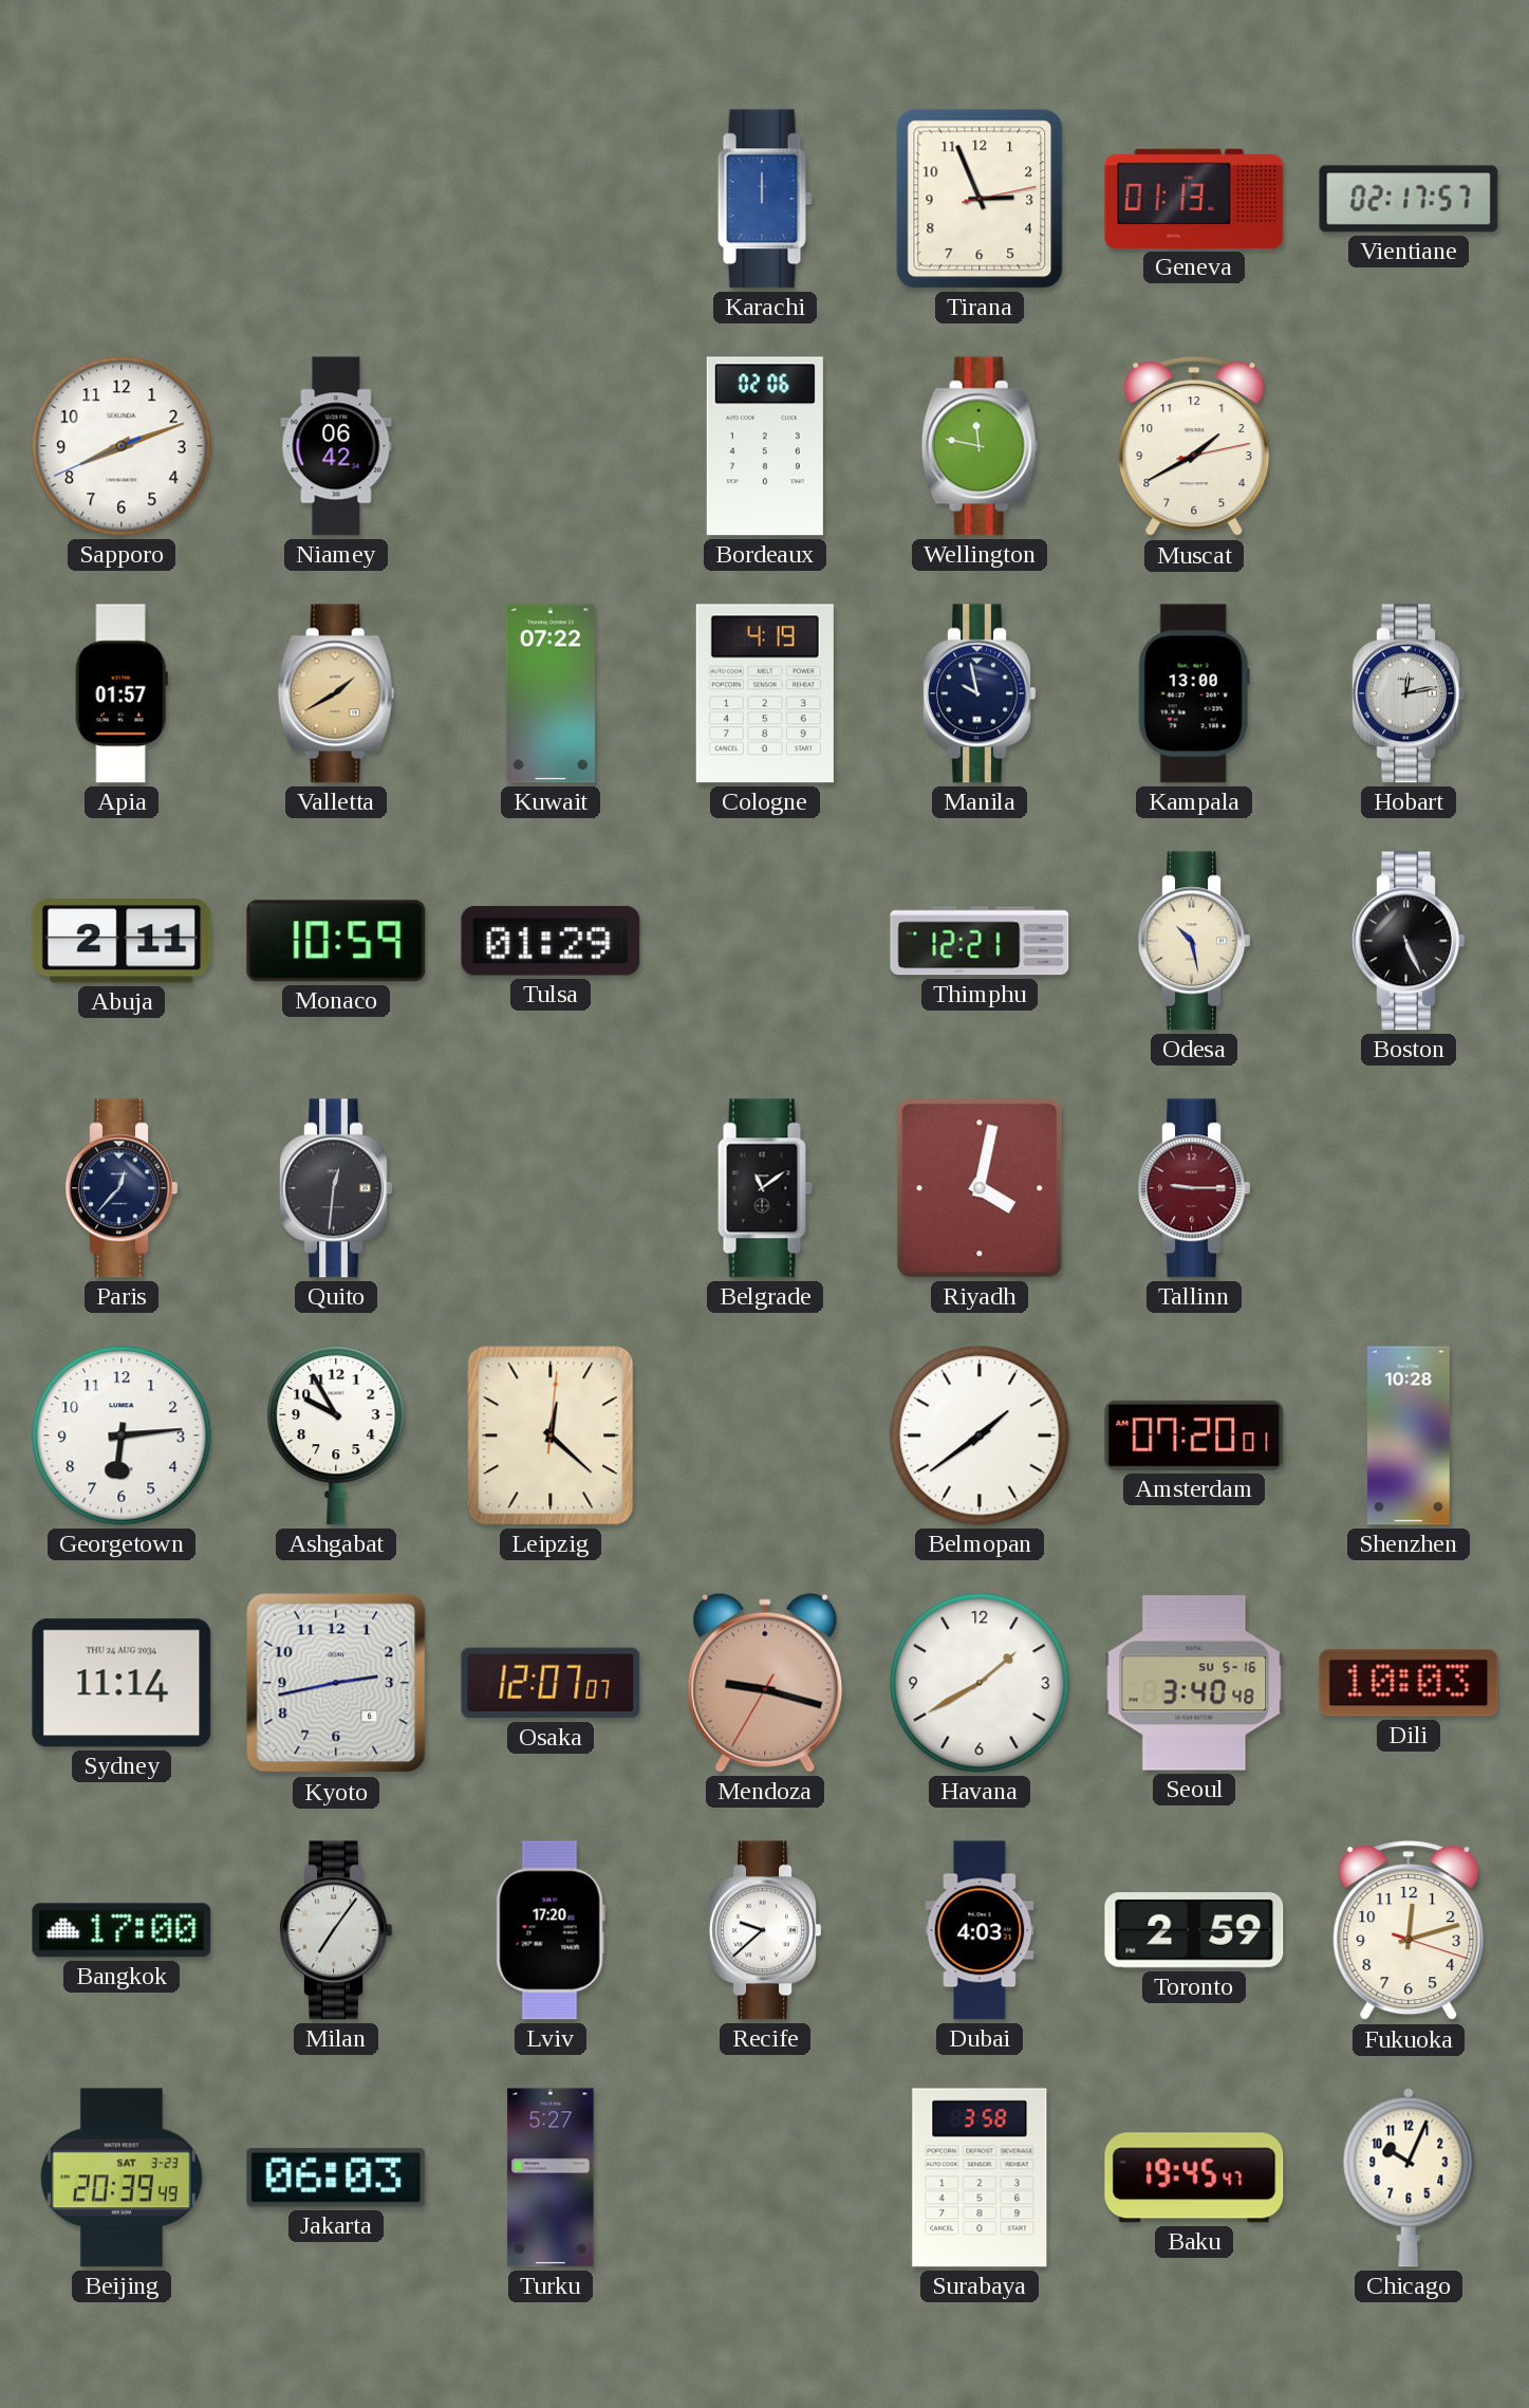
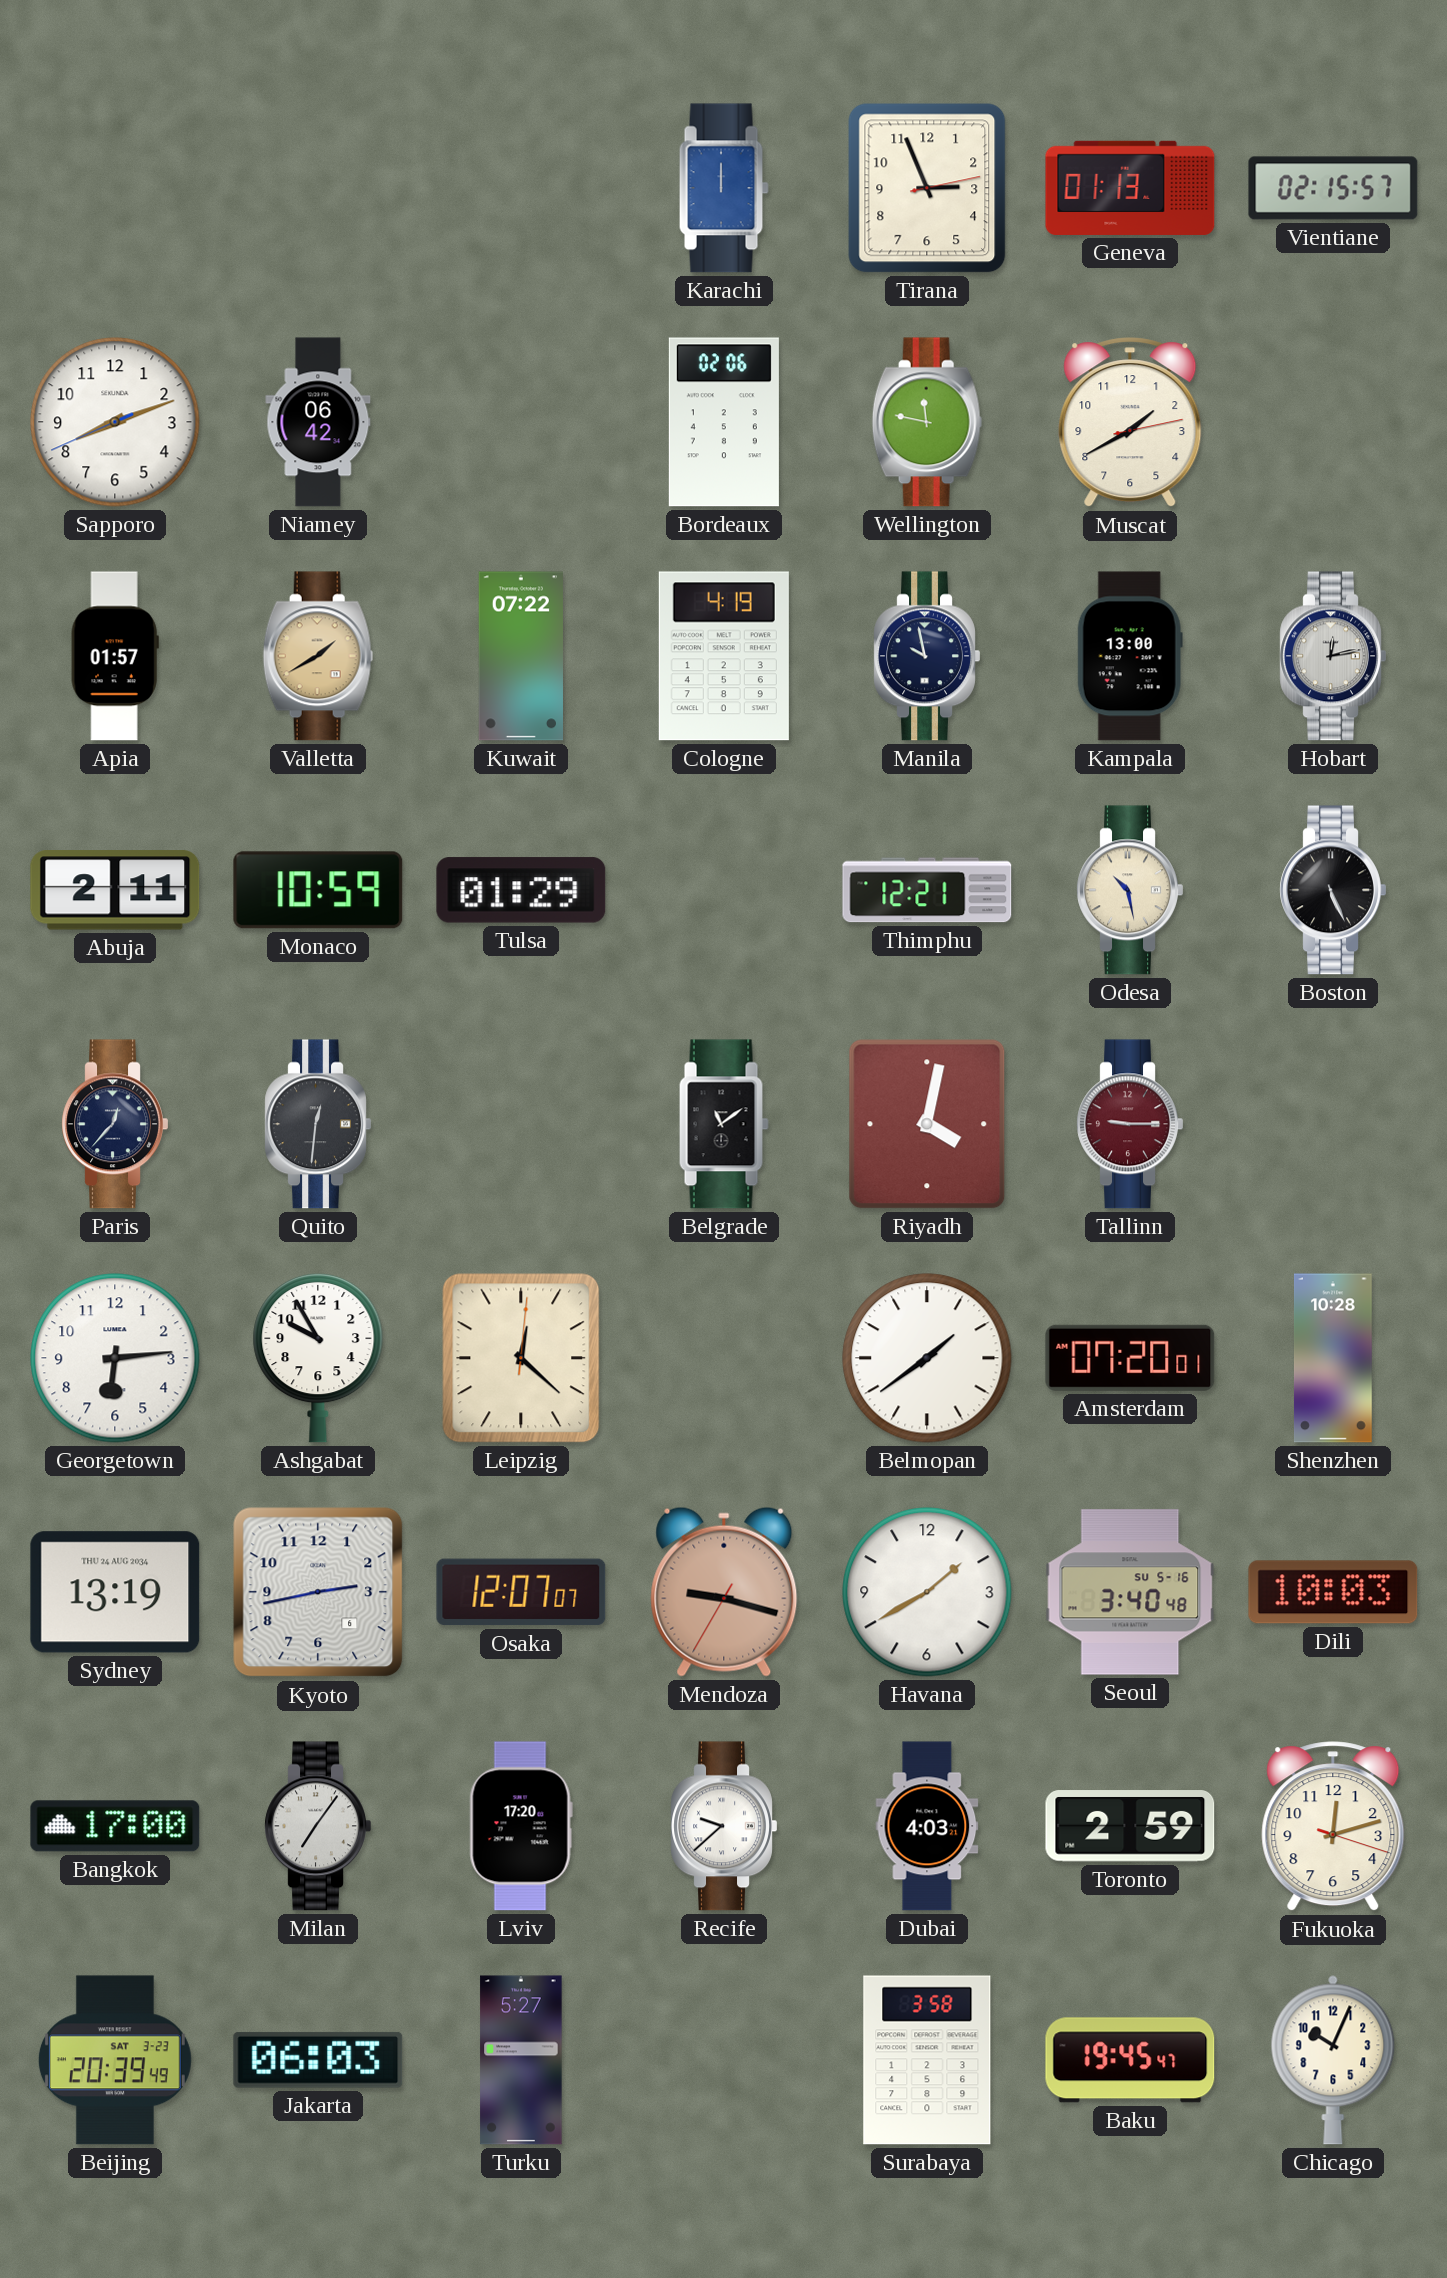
Vientiane: 02:17 -> 02:15 (1333, 188)
Sydney: 11:14 -> 13:19 (115, 1592)
